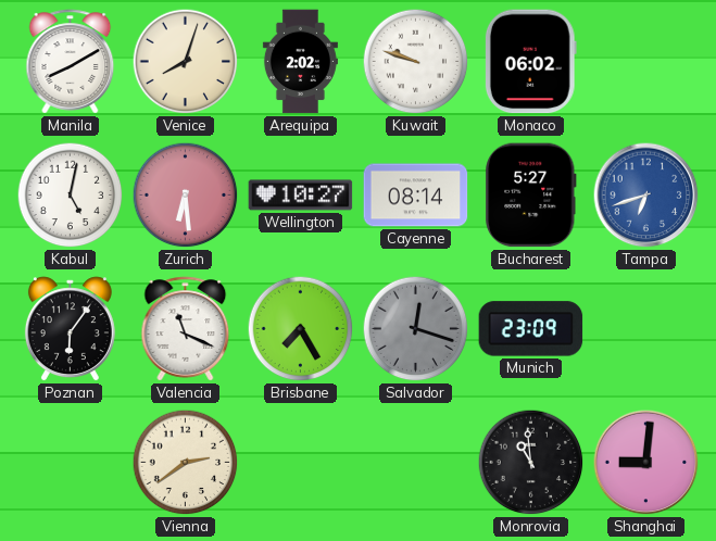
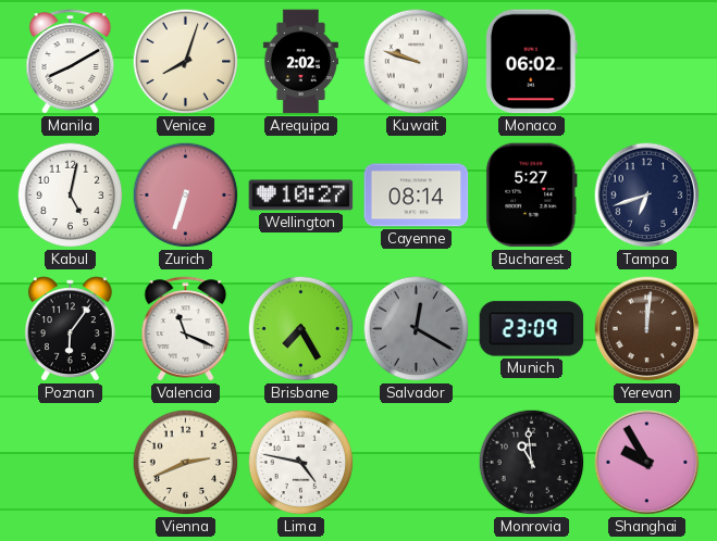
Zurich: 6:29 -> 6:33 (186, 196)
Tampa dial: blue -> navy (647, 196)
Salvador: 12:18 -> 12:20 (417, 329)
Yerevan: none -> 12:01 (647, 329)
Vienna: 2:39 -> 2:41 (186, 463)
Lima: none -> 4:47 (301, 463)
Shanghai: 9:01 -> 9:55 (647, 463)
